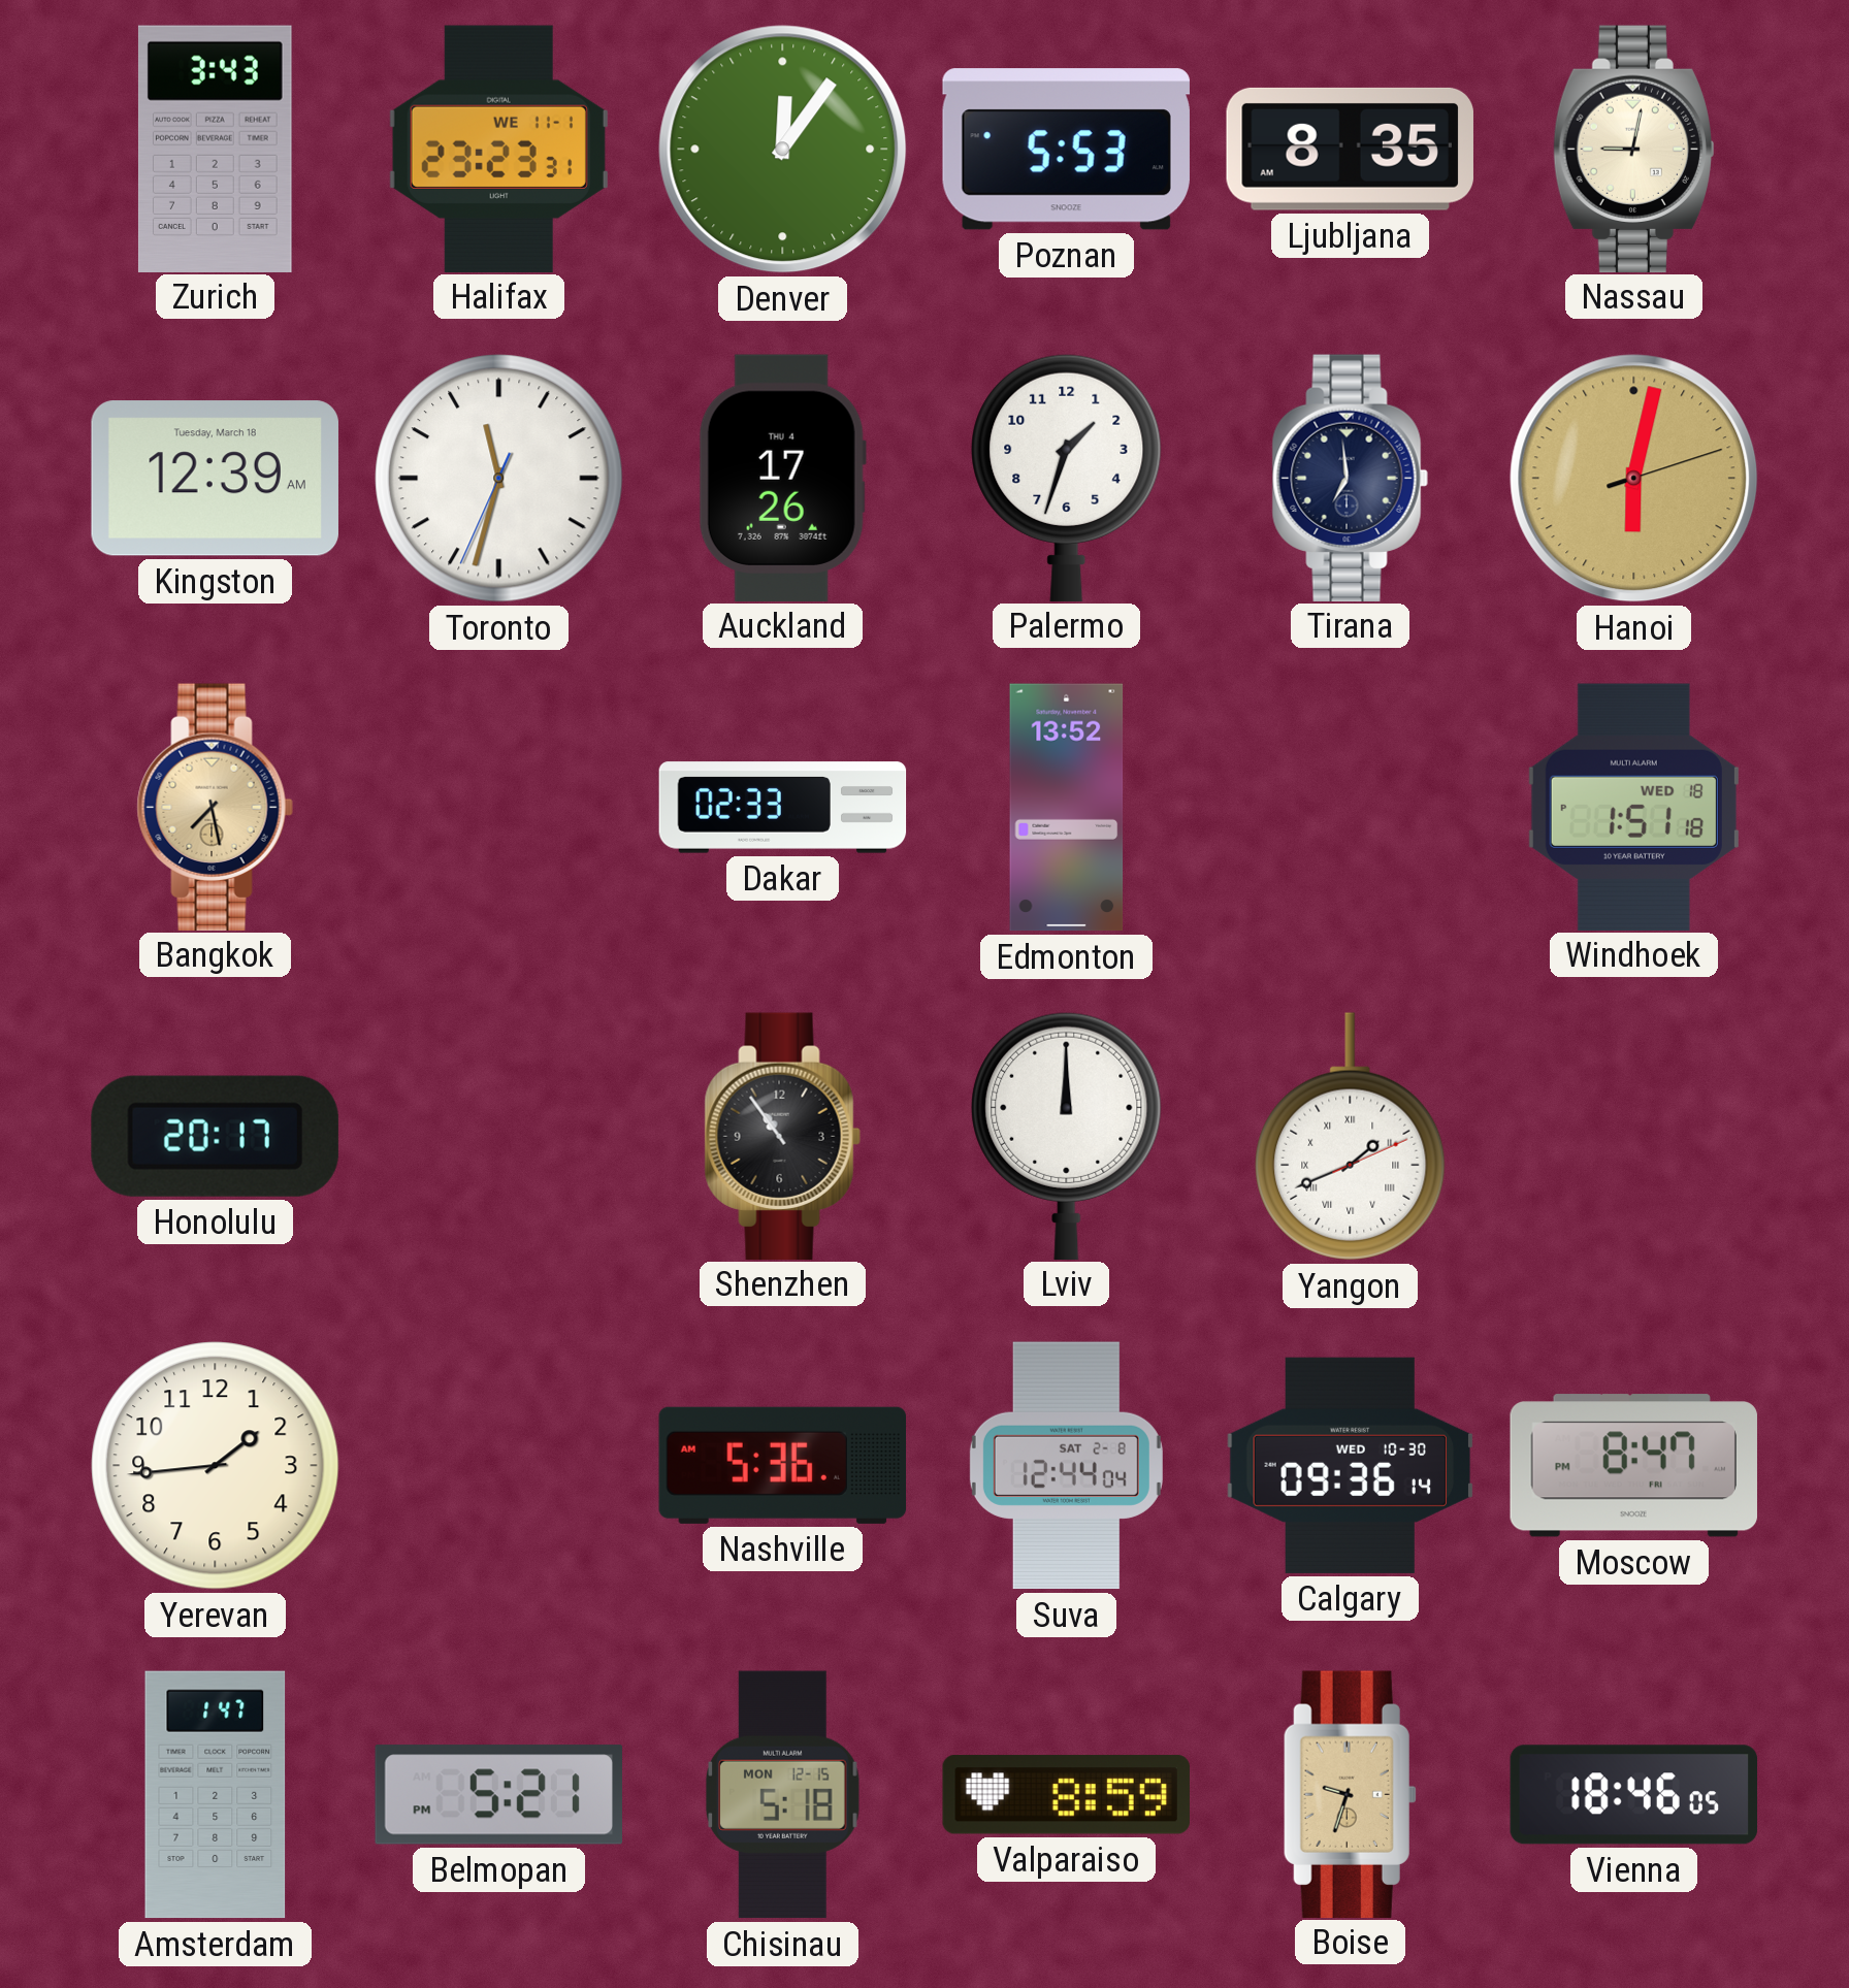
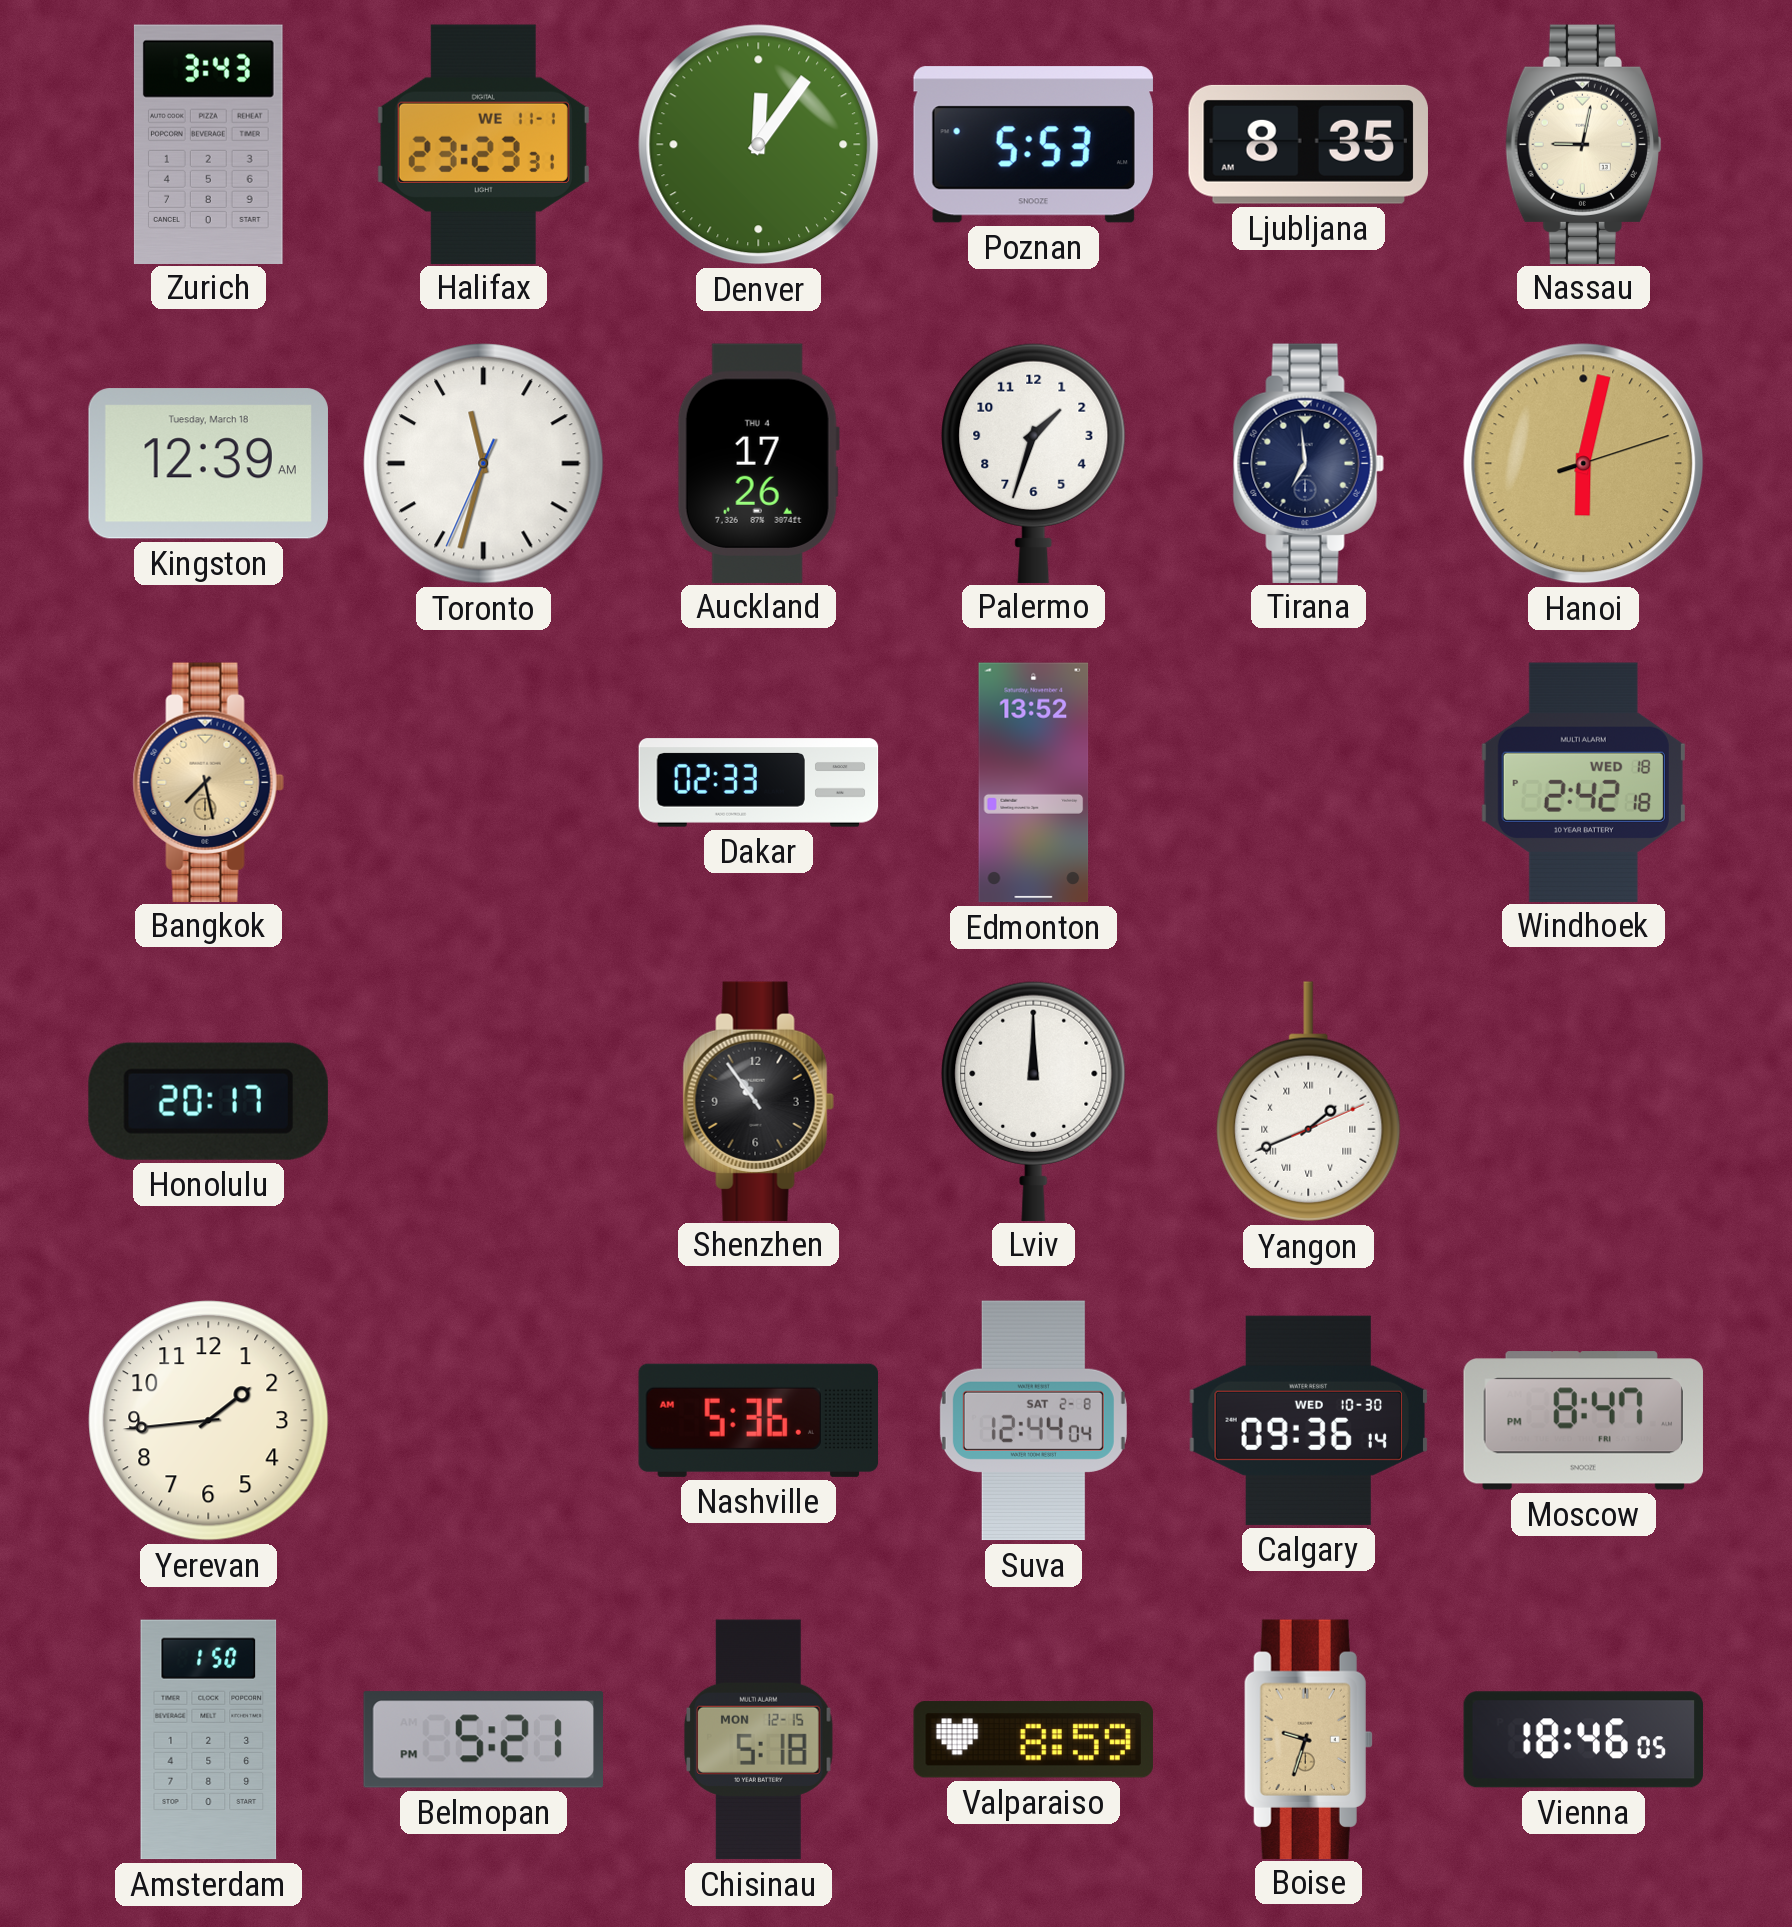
Windhoek: 1:51 -> 2:42 (1583, 782)
Amsterdam: 1:47 -> 1:50 (209, 1740)
